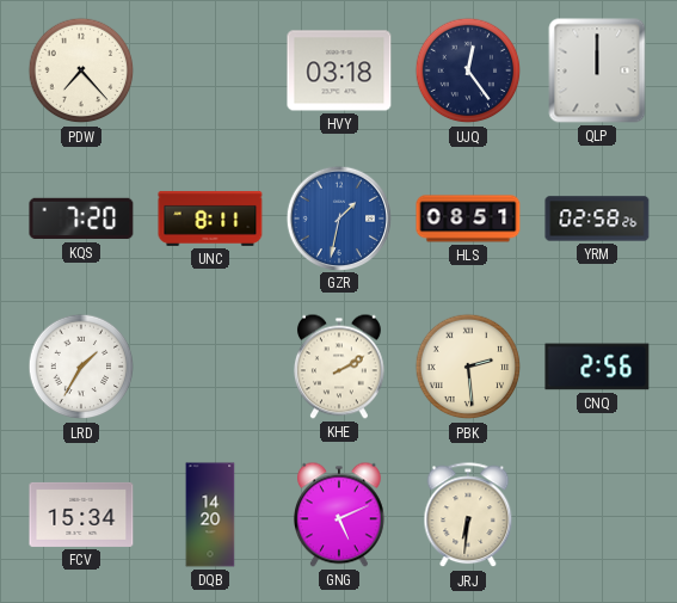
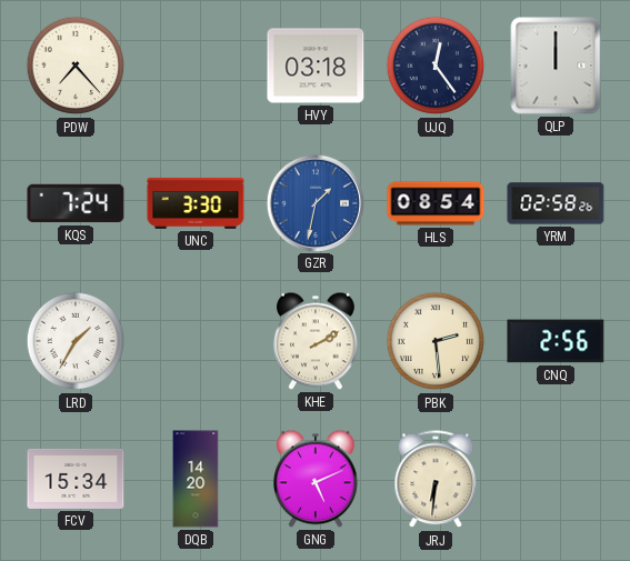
KQS: 7:20 -> 7:24 (76, 203)
UNC: 8:11 -> 3:30 (196, 203)
HLS: 08:51 -> 08:54 (436, 203)
